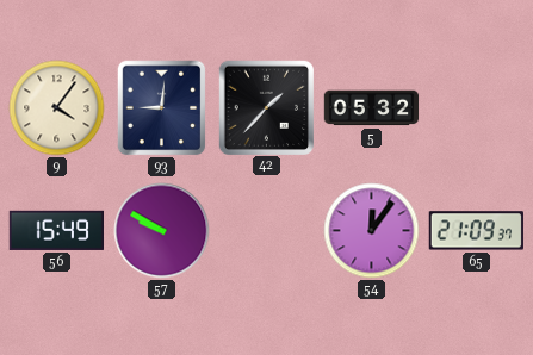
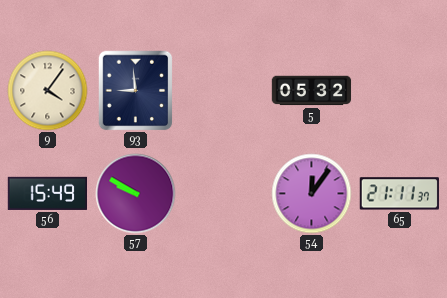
93: 9:01 -> 8:59 (136, 91)
42: 1:37 -> none (266, 107)
65: 21:09 -> 21:11 (399, 194)
